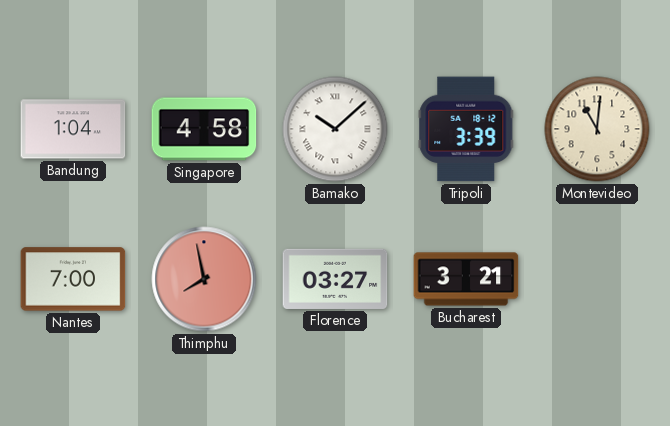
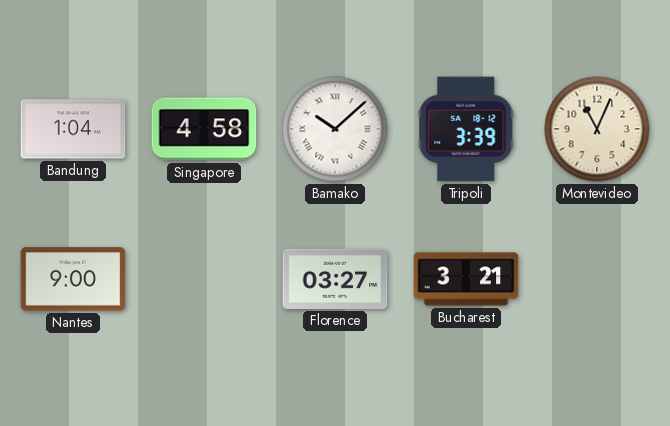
Montevideo: 11:01 -> 11:04 (597, 129)
Nantes: 7:00 -> 9:00 (73, 279)
Thimphu: 7:58 -> none (204, 279)
